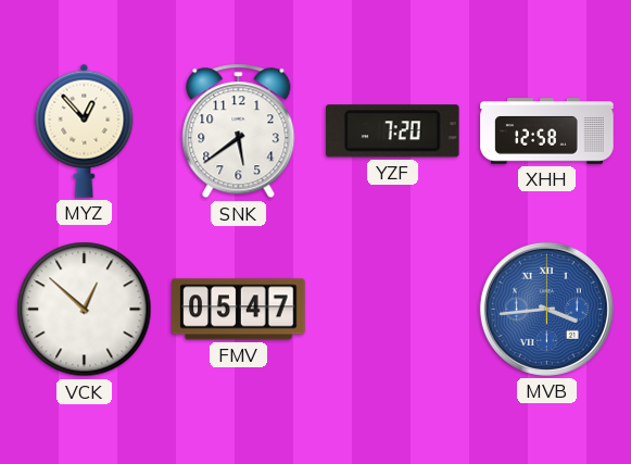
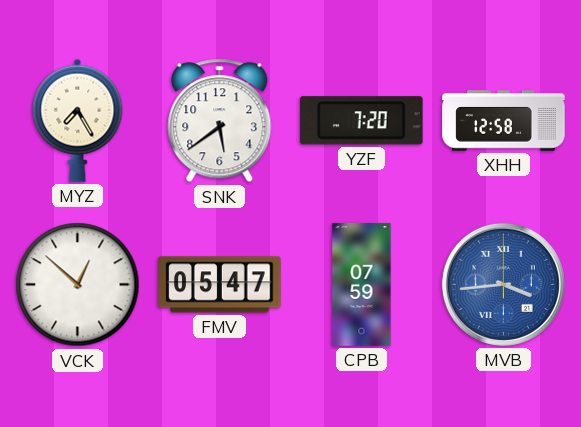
MYZ: 12:53 -> 7:25 (78, 120)
CPB: none -> 07:59 (362, 285)
